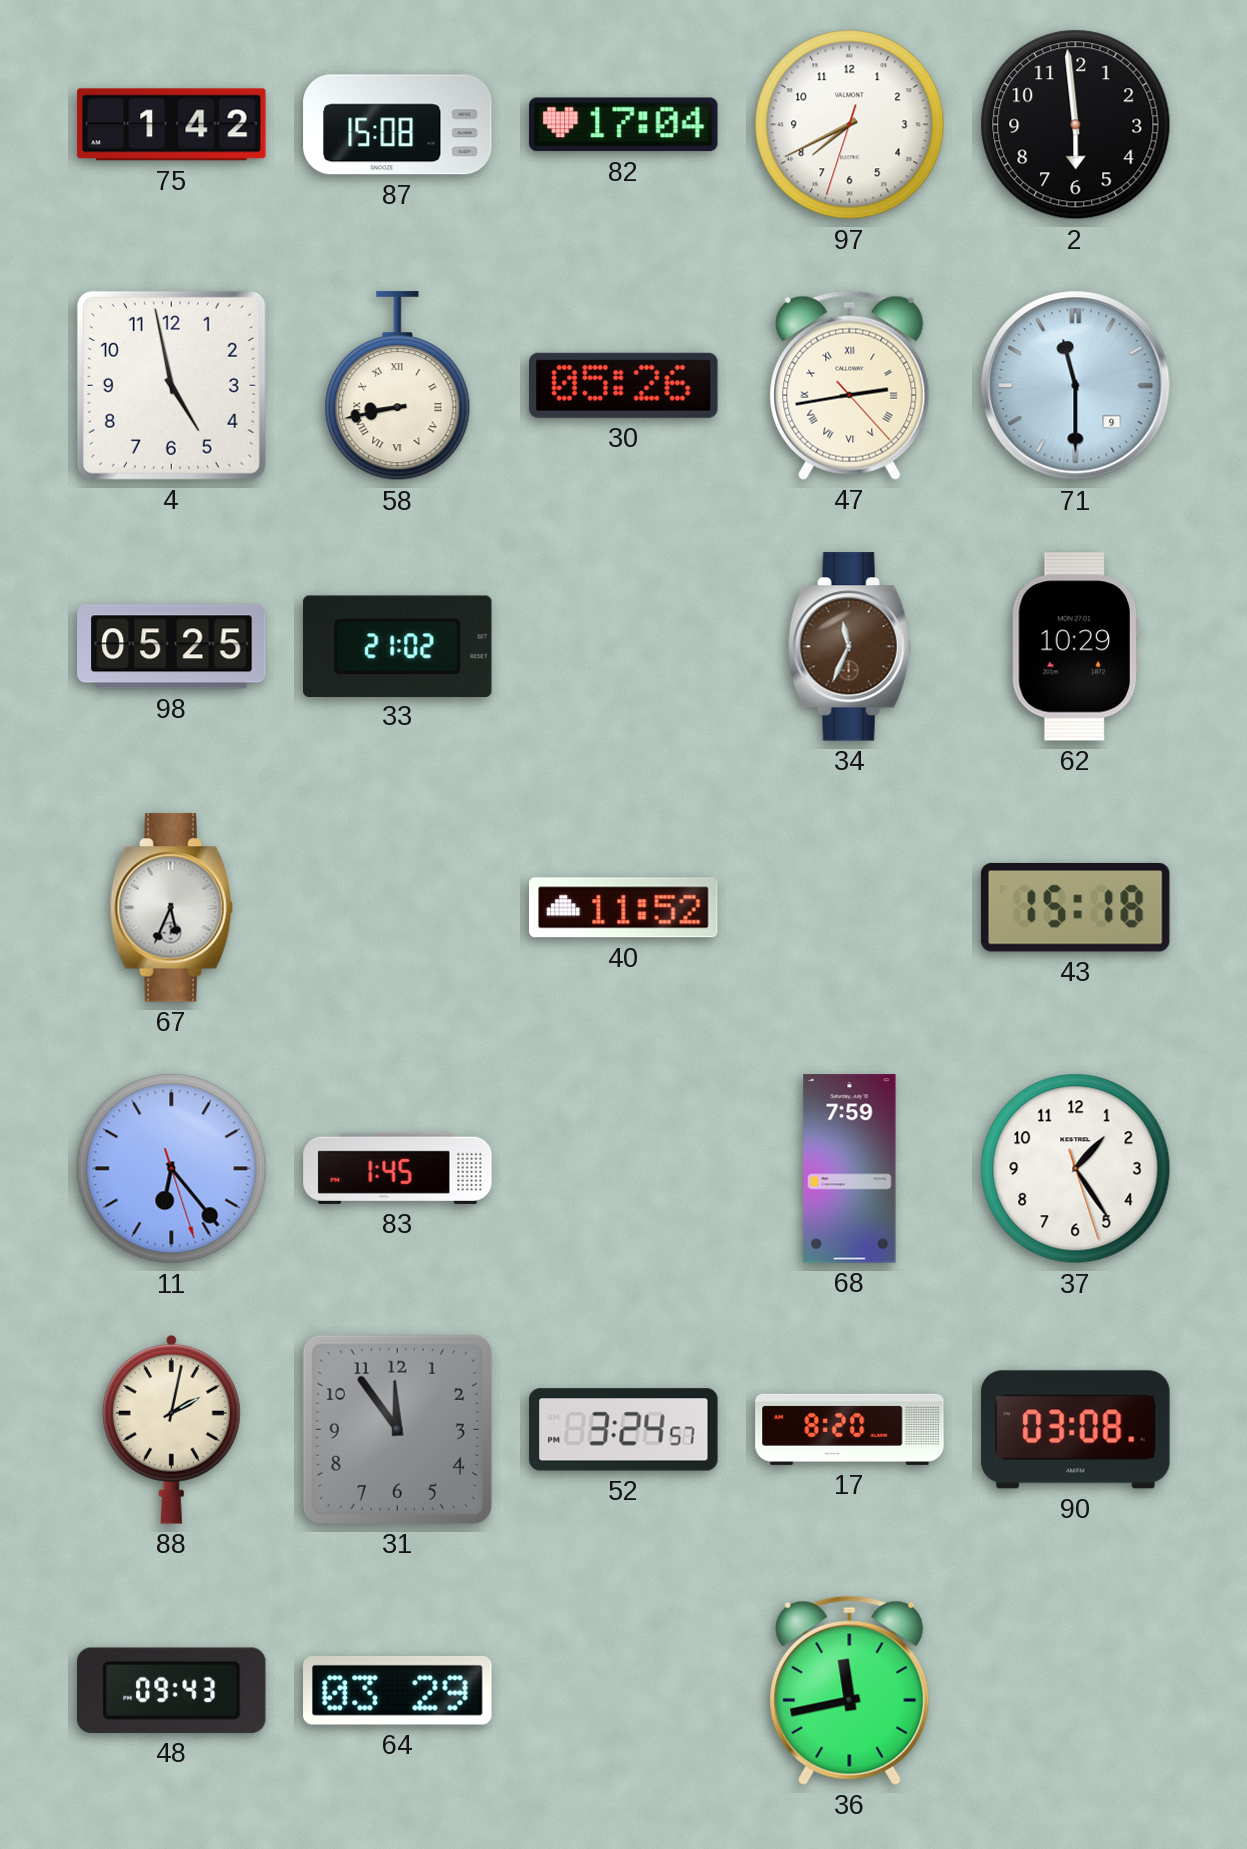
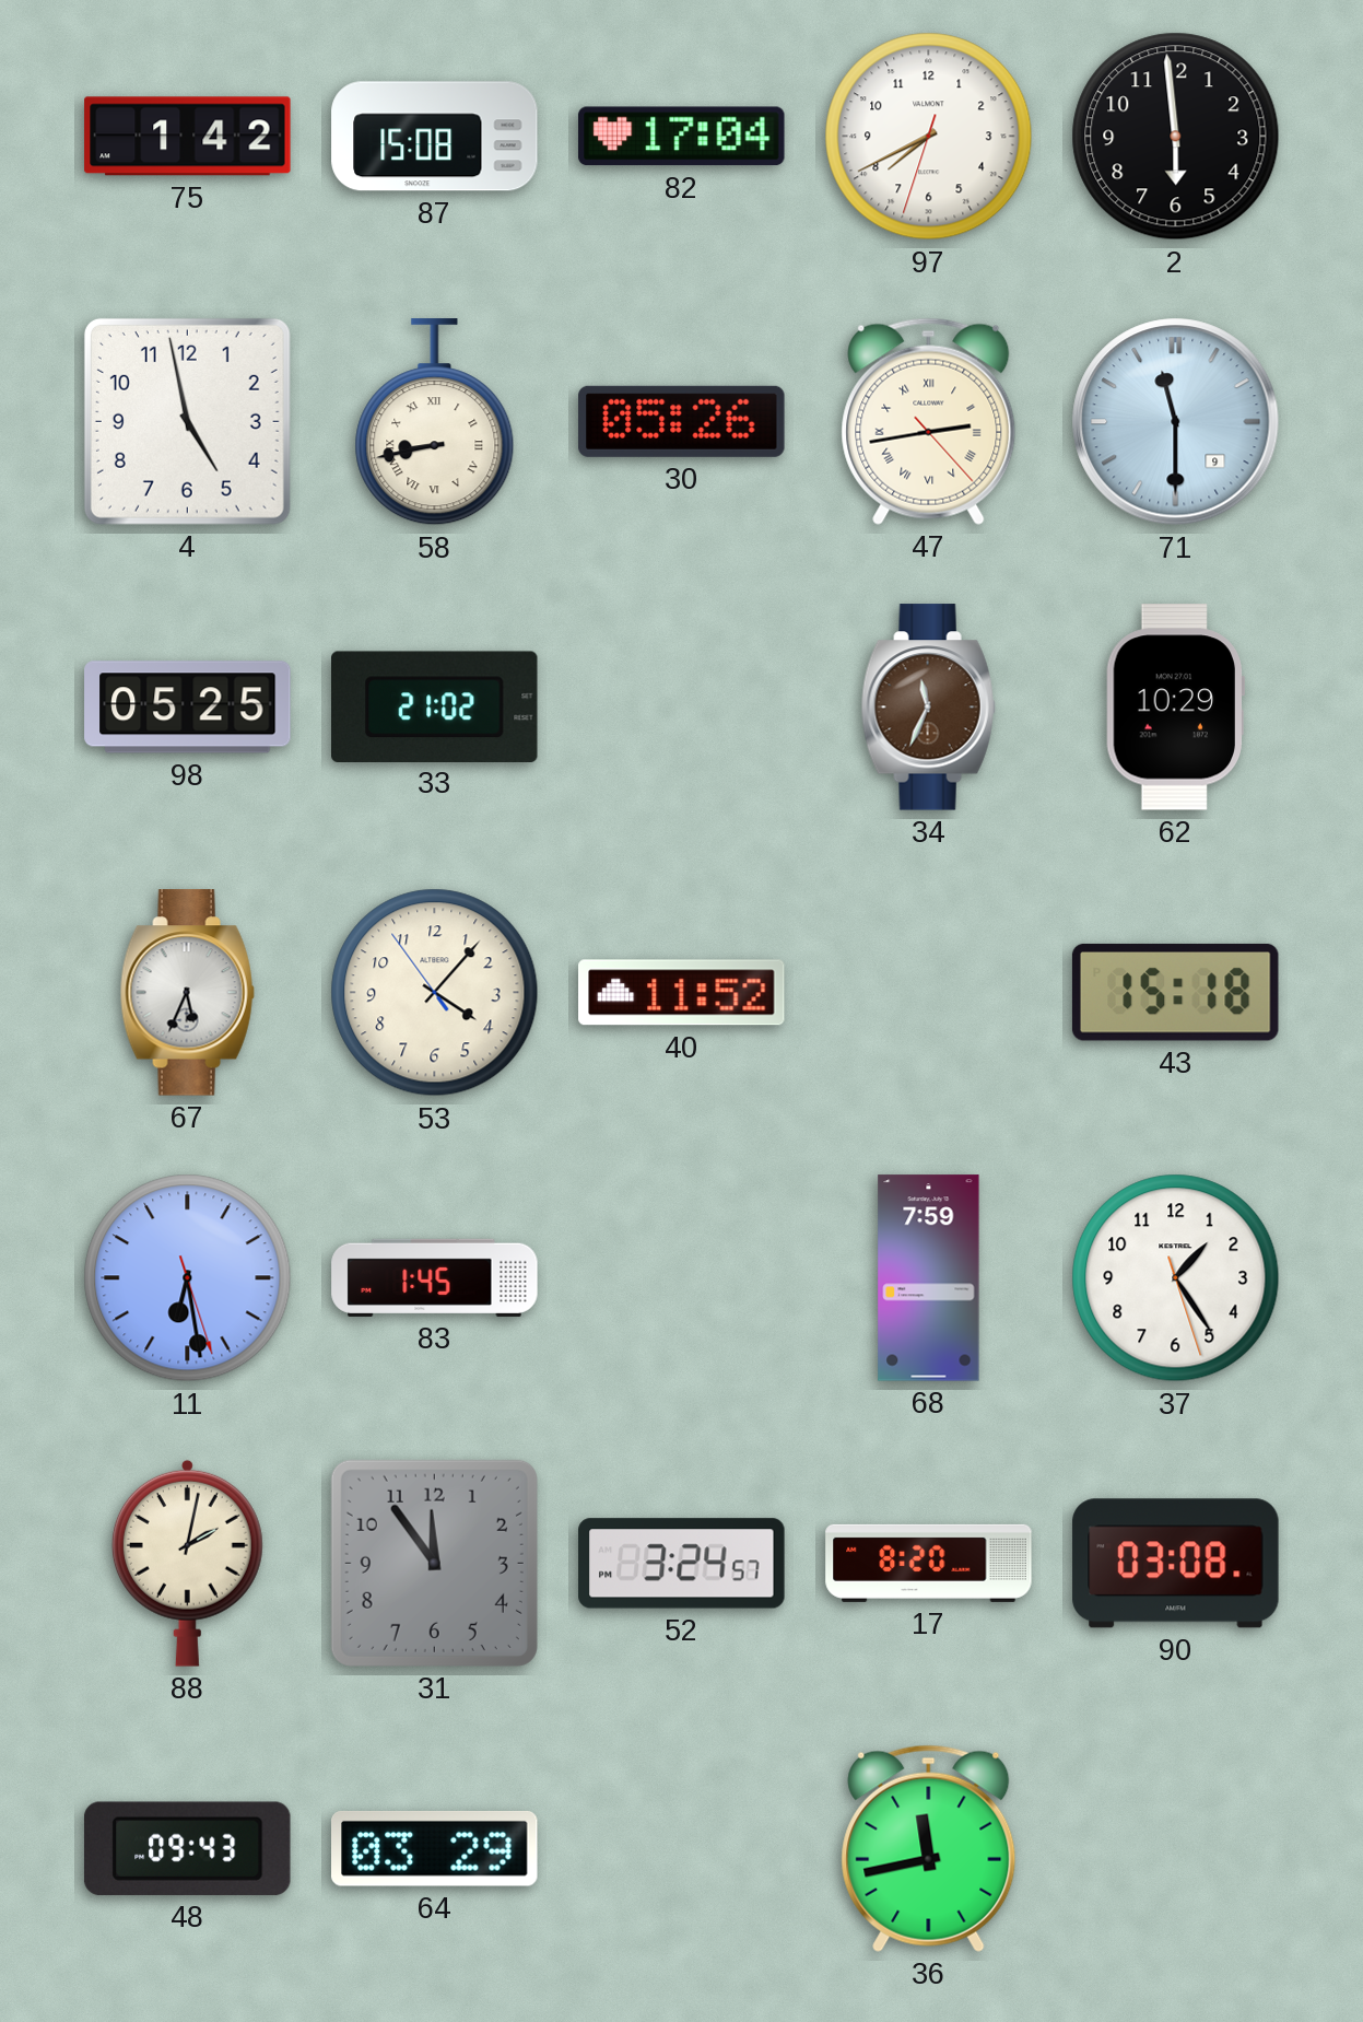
53: none -> 4:06 (435, 993)
11: 6:23 -> 6:28 (188, 1278)
